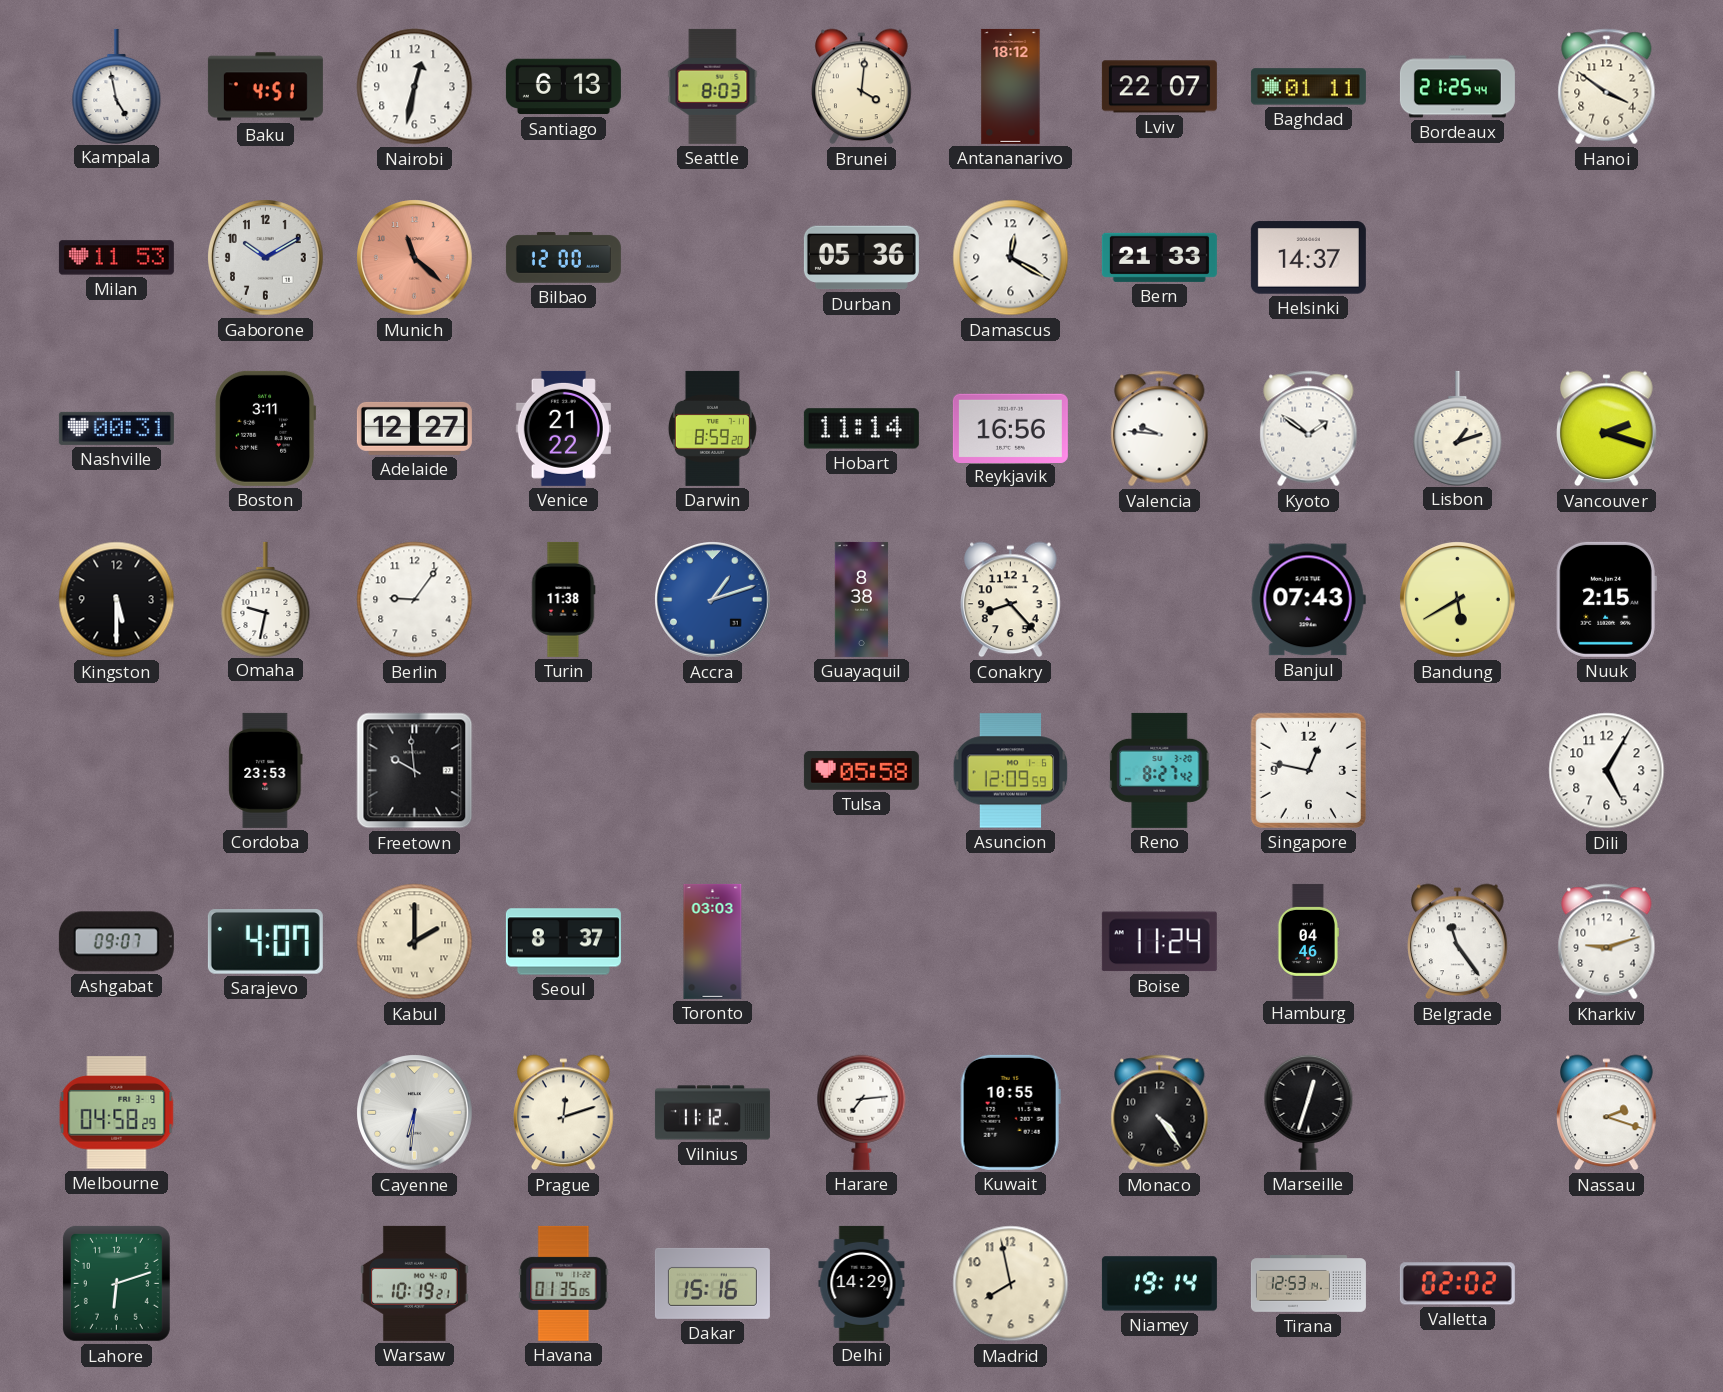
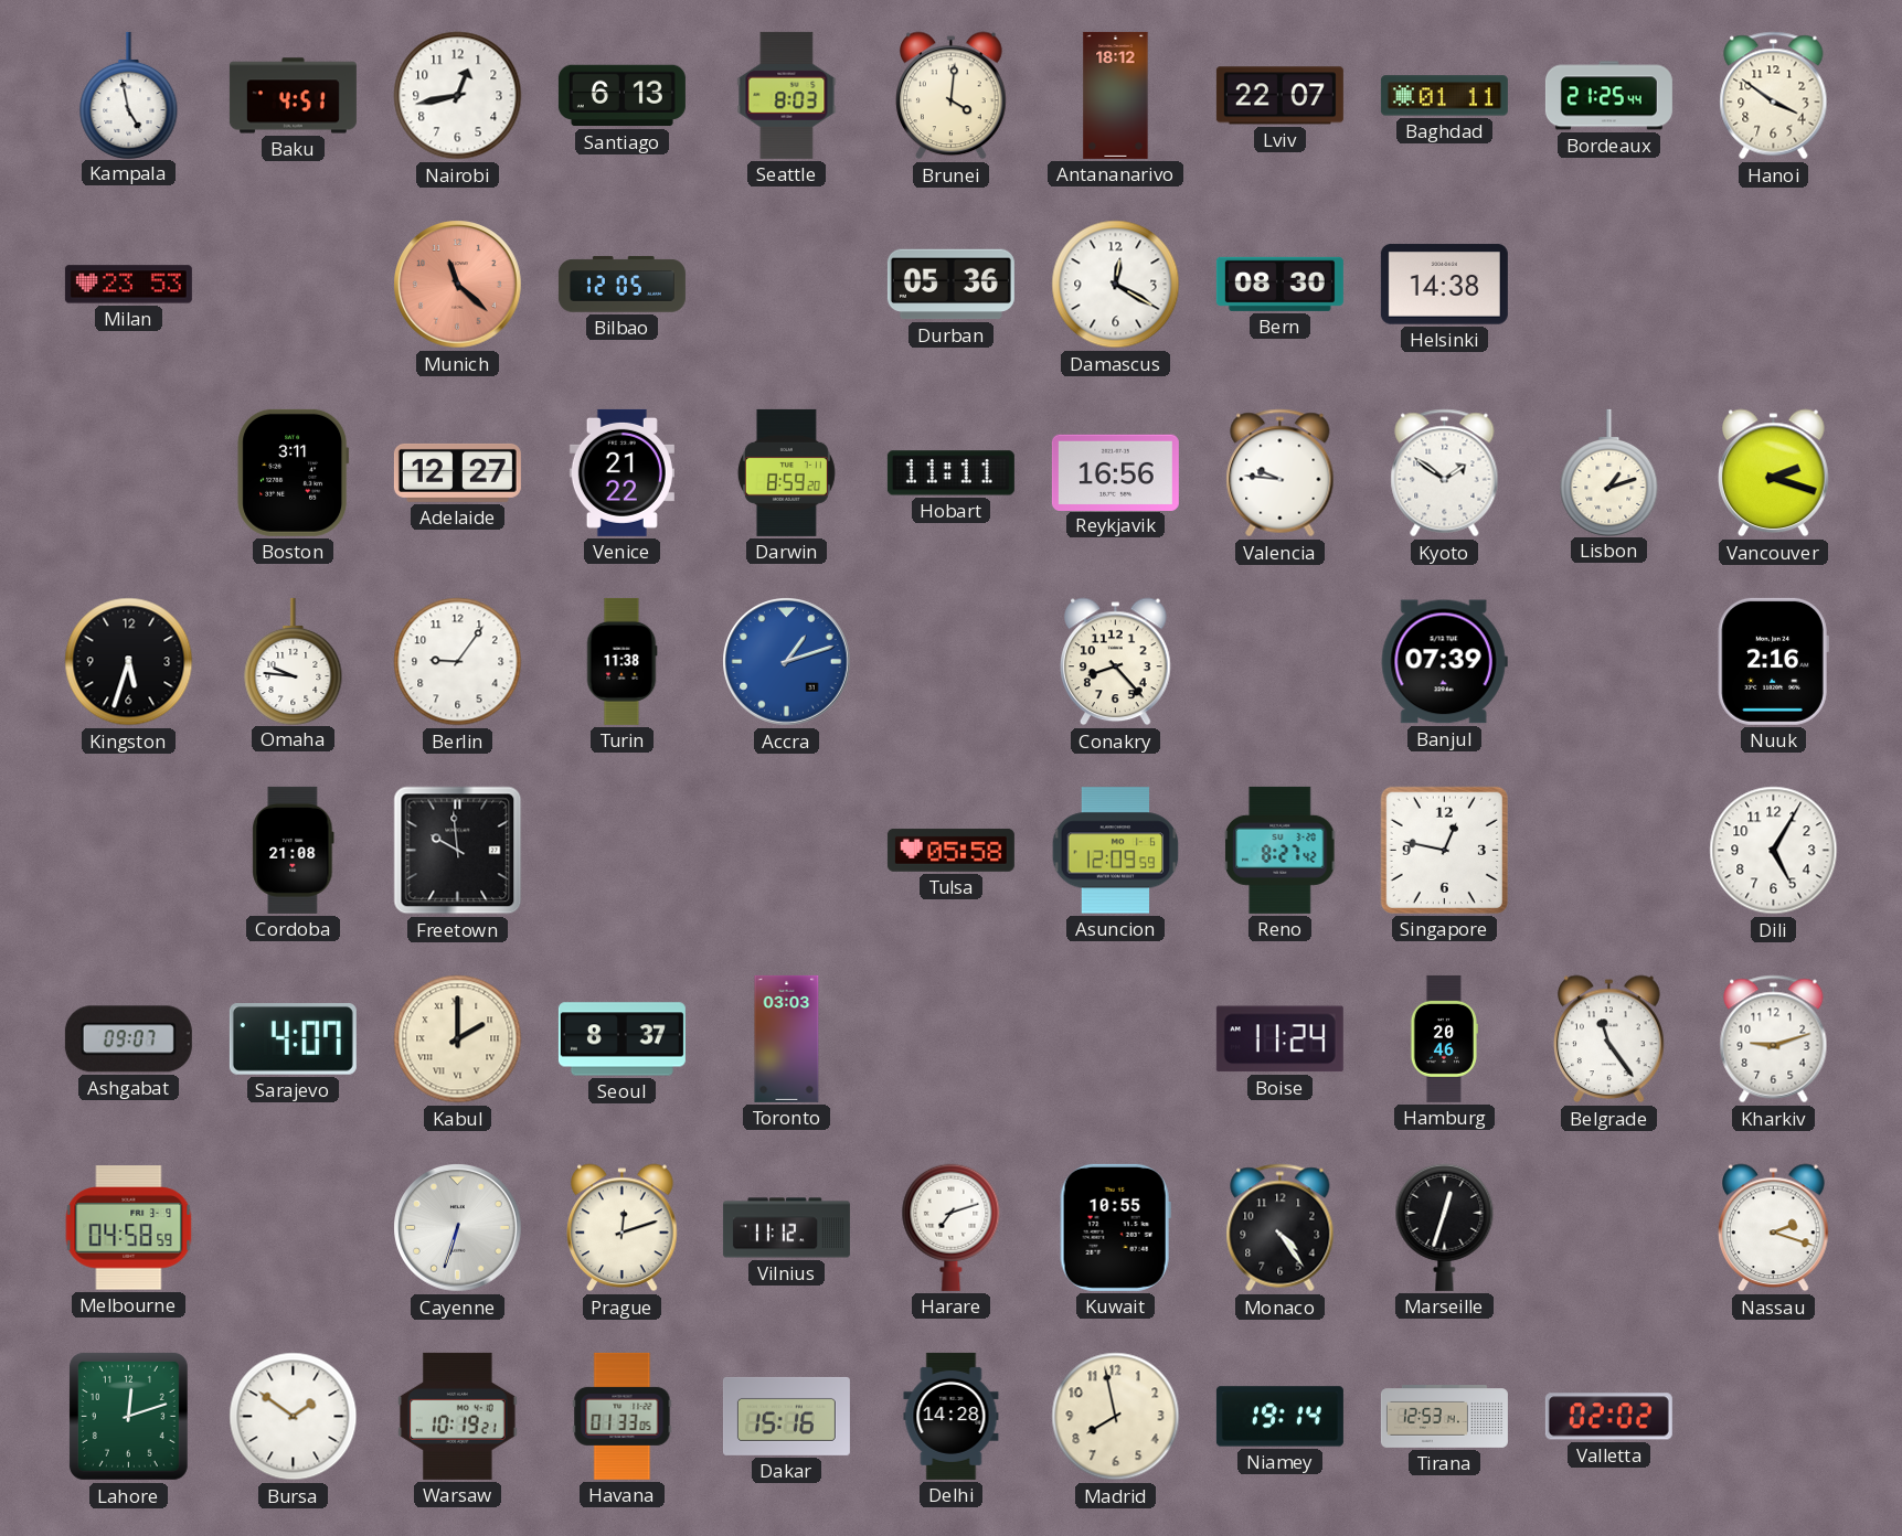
Nairobi: 12:32 -> 12:43 (458, 96)
Milan: 11:53 -> 23:53 (128, 285)
Gaborone: 10:10 -> none (266, 258)
Bilbao: 12:00 -> 12:05 (621, 285)
Bern: 21:33 -> 08:30 (1279, 284)
Helsinki: 14:37 -> 14:38 (1444, 285)
Nashville: 00:31 -> none (116, 428)
Hobart: 11:14 -> 11:11 (950, 473)
Kingston: 5:30 -> 5:33 (129, 662)
Omaha: 9:32 -> 9:46 (294, 661)
Guayaquil: 8:38 -> none (862, 599)
Banjul: 07:43 -> 07:39 (1444, 662)
Bandung: 5:40 -> none (1458, 600)
Nuuk: 2:15 -> 2:16 (1773, 661)
Cordoba: 23:53 -> 21:08 (294, 850)
Hamburg: 04:46 -> 20:46 (1444, 1038)
Melbourne: 04:58:29 -> 04:58:59 (129, 1228)
Cayenne: 6:31 -> 6:33 (458, 1228)
Harare: 7:14 -> 7:12 (952, 1227)
Lahore: 6:12 -> 12:12 (128, 1416)
Bursa: none -> 1:51 (294, 1417)
Havana: 01:35 -> 01:33 (623, 1416)
Delhi: 14:29 -> 14:28 (952, 1416)
